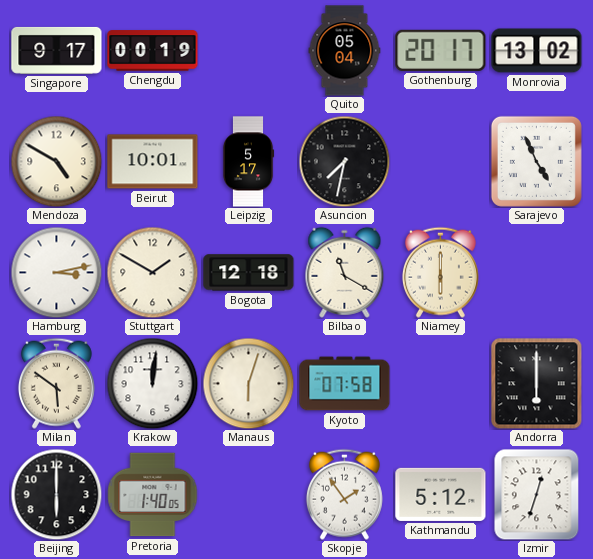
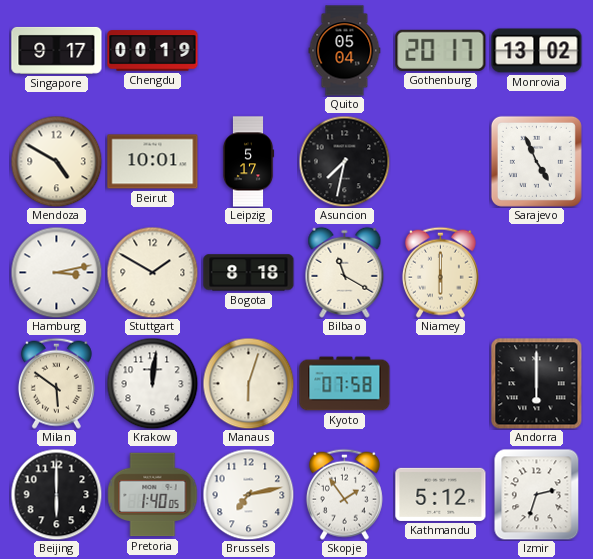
Bogota: 12:18 -> 8:18 (249, 273)
Brussels: none -> 7:13 (248, 494)
Izmir: 12:33 -> 2:33 (537, 494)
